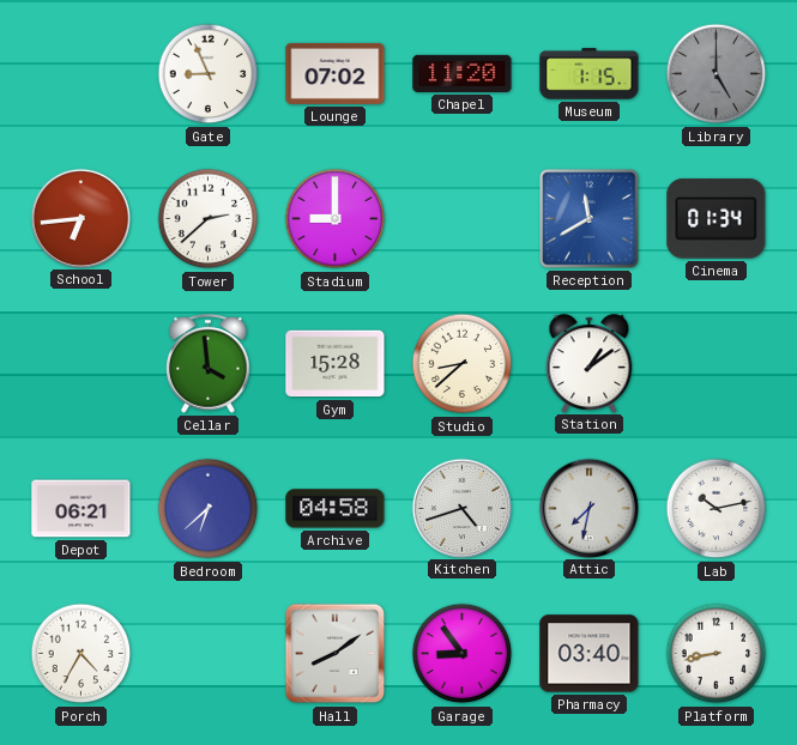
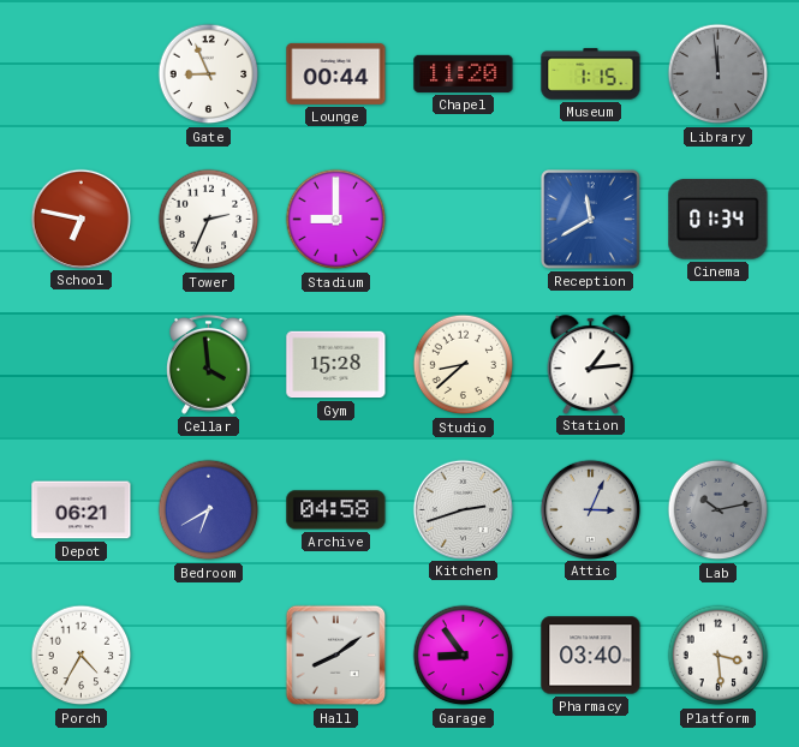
Lounge: 07:02 -> 00:44 (336, 73)
Library: 5:00 -> 11:59 (718, 74)
School: 6:44 -> 6:47 (81, 219)
Tower: 2:38 -> 2:34 (209, 220)
Station: 1:09 -> 1:14 (591, 364)
Bedroom: 6:38 -> 6:40 (209, 510)
Kitchen: 4:42 -> 2:42 (463, 509)
Attic: 7:32 -> 3:04 (590, 509)
Lab dial: white -> grey (718, 510)
Platform: 8:43 -> 3:29 (718, 656)
